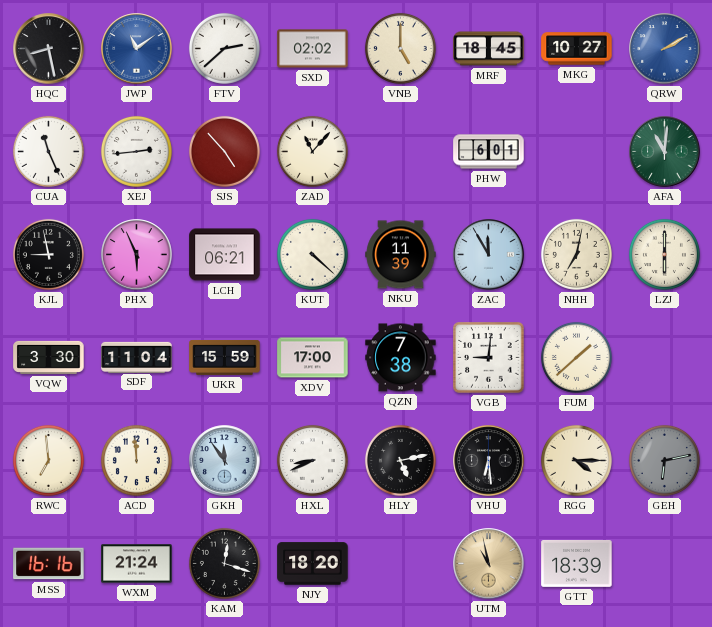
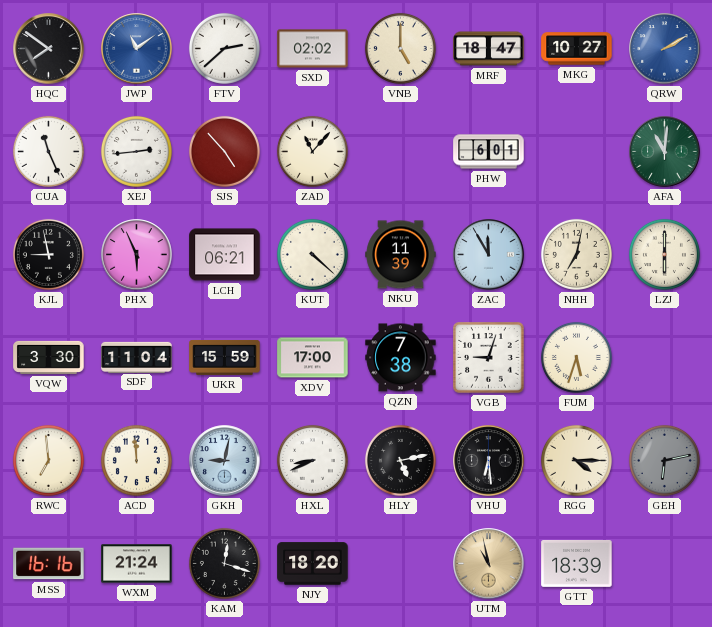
HQC: 8:28 -> 7:51 (49, 49)
MRF: 18:45 -> 18:47 (489, 49)
VGB: 9:01 -> 9:03 (489, 358)
FUM: 1:38 -> 5:33 (576, 357)
GKH: 11:54 -> 9:02 (225, 461)
